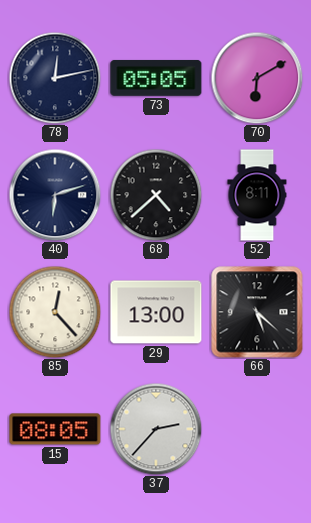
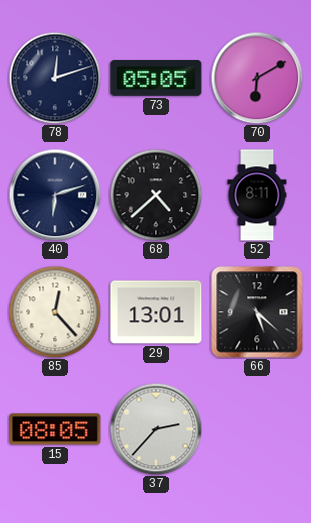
78: 12:13 -> 12:12 (55, 78)
29: 13:00 -> 13:01 (156, 312)
